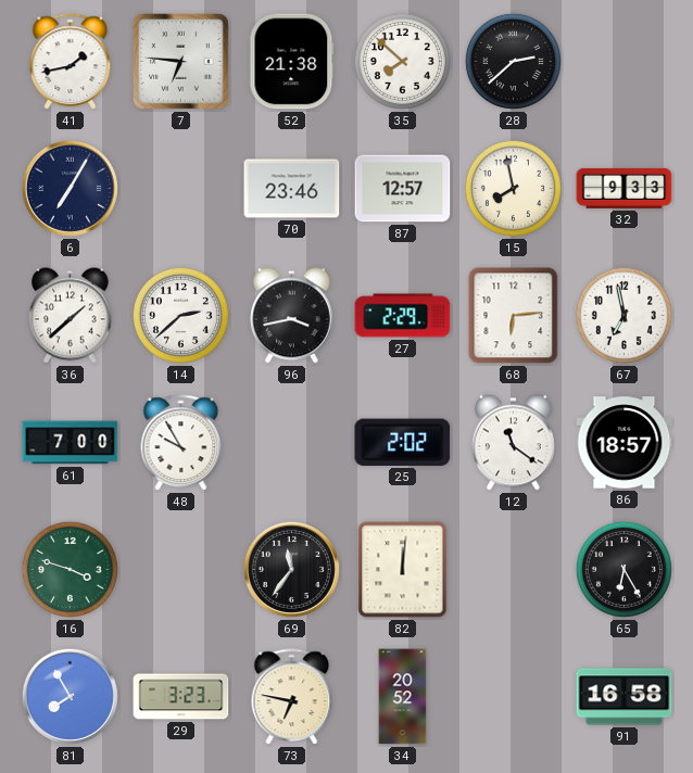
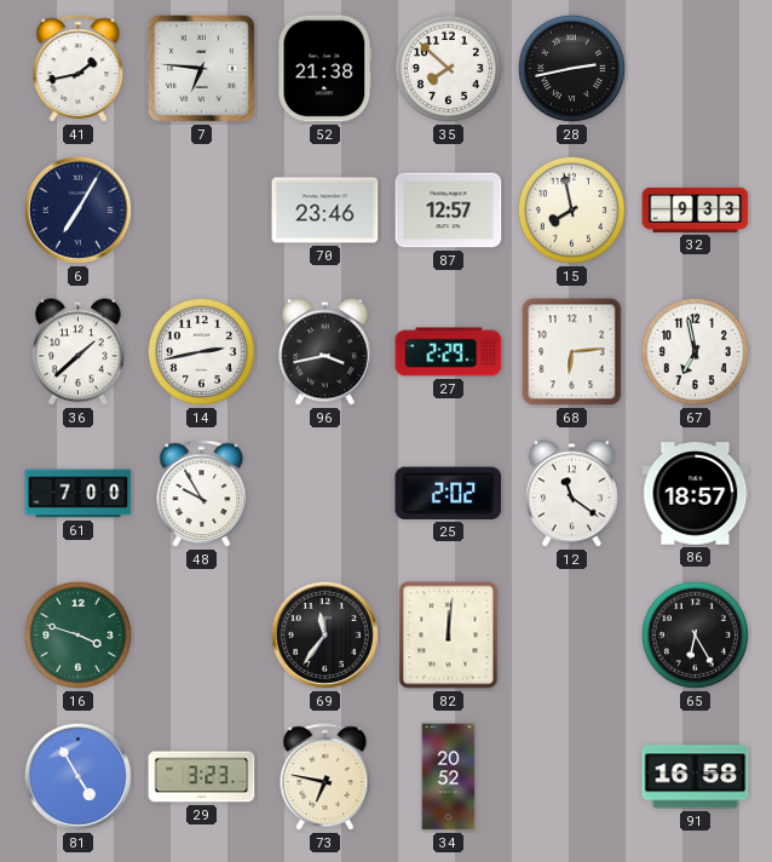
28: 2:38 -> 2:43 (571, 68)
14: 2:38 -> 2:43 (201, 351)
81: 7:55 -> 4:55 (77, 776)
